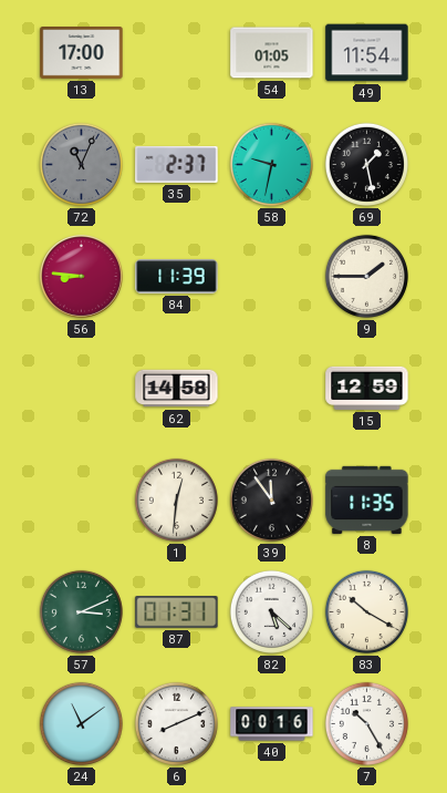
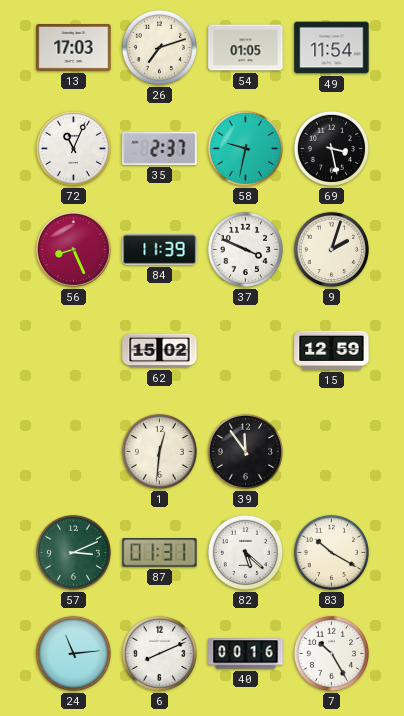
13: 17:00 -> 17:03 (74, 48)
26: none -> 7:12 (159, 47)
72 dial: grey -> white (73, 148)
69: 1:28 -> 3:28 (331, 148)
56: 8:46 -> 8:26 (74, 250)
37: none -> 3:49 (245, 249)
9: 1:45 -> 2:03 (331, 249)
62: 14:58 -> 15:02 (160, 351)
8: 11:35 -> none (367, 500)
24: 11:09 -> 11:14 (73, 653)
